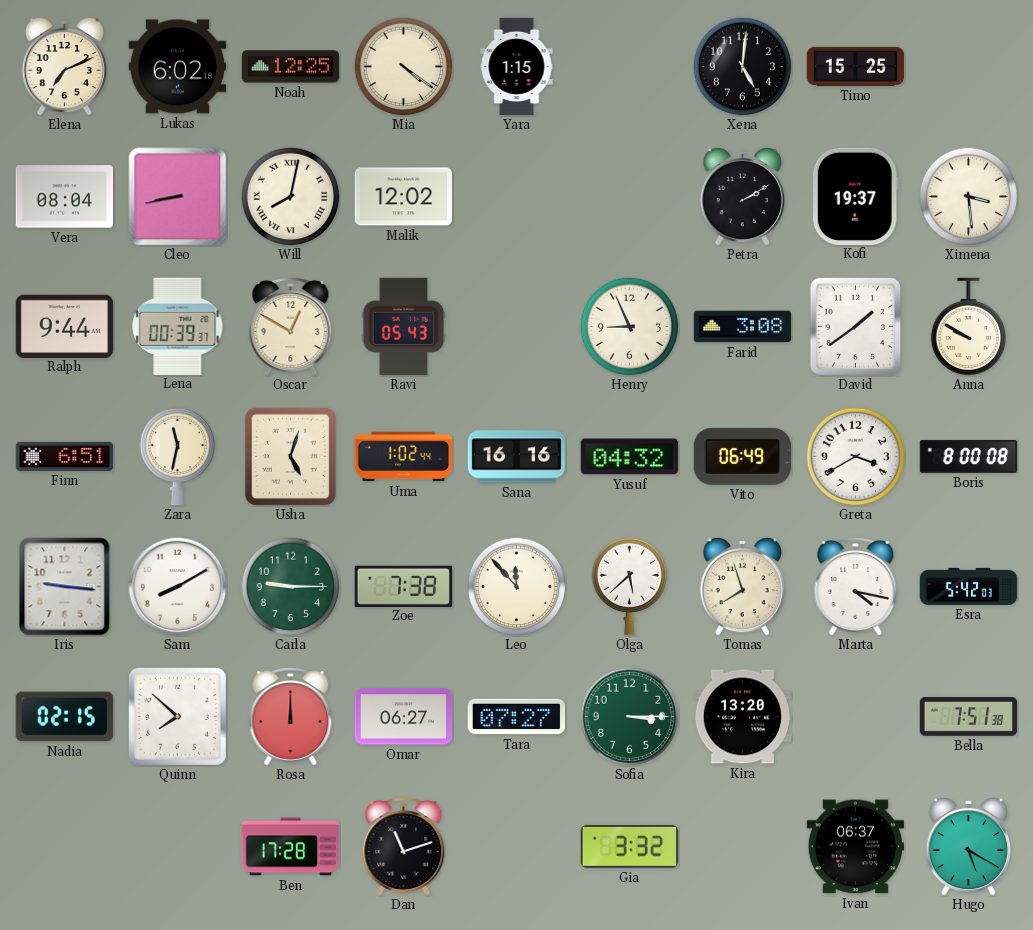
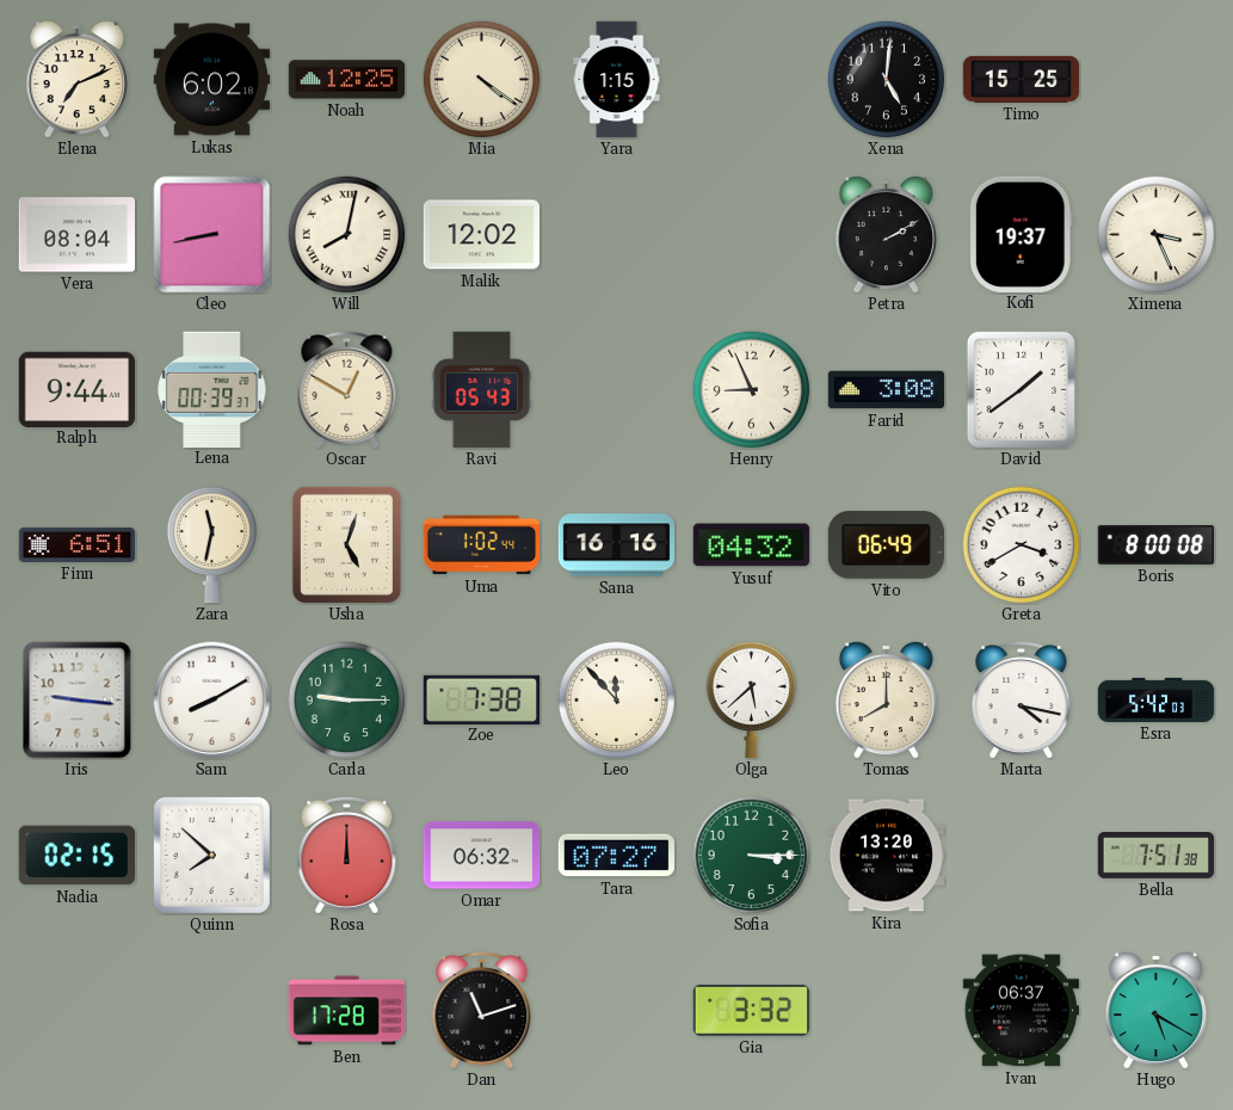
Ximena: 3:29 -> 3:26 (1157, 235)
Anna: 9:50 -> none (968, 327)
Tomas: 7:57 -> 8:00 (886, 699)
Omar: 06:27 -> 06:32 (482, 856)
